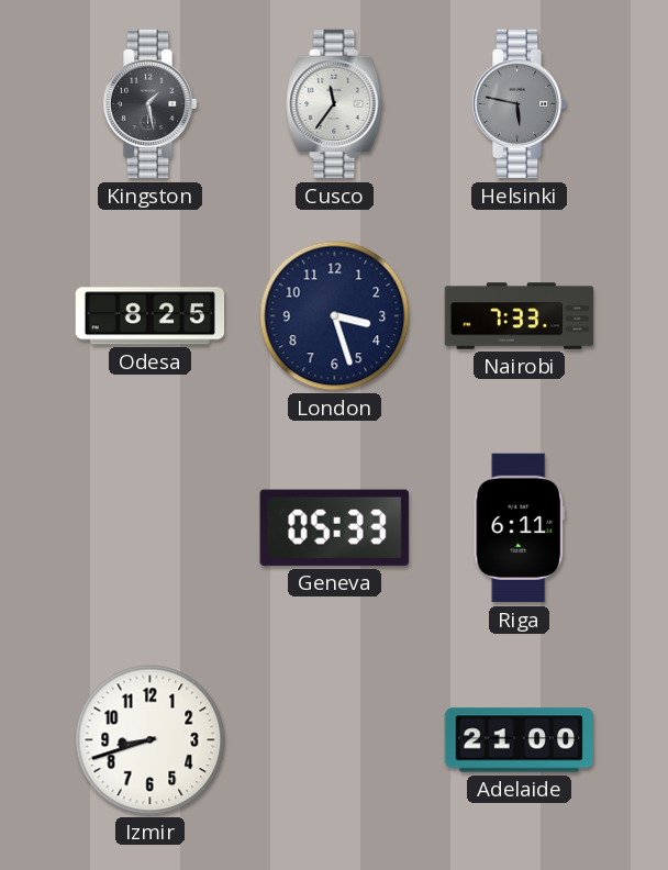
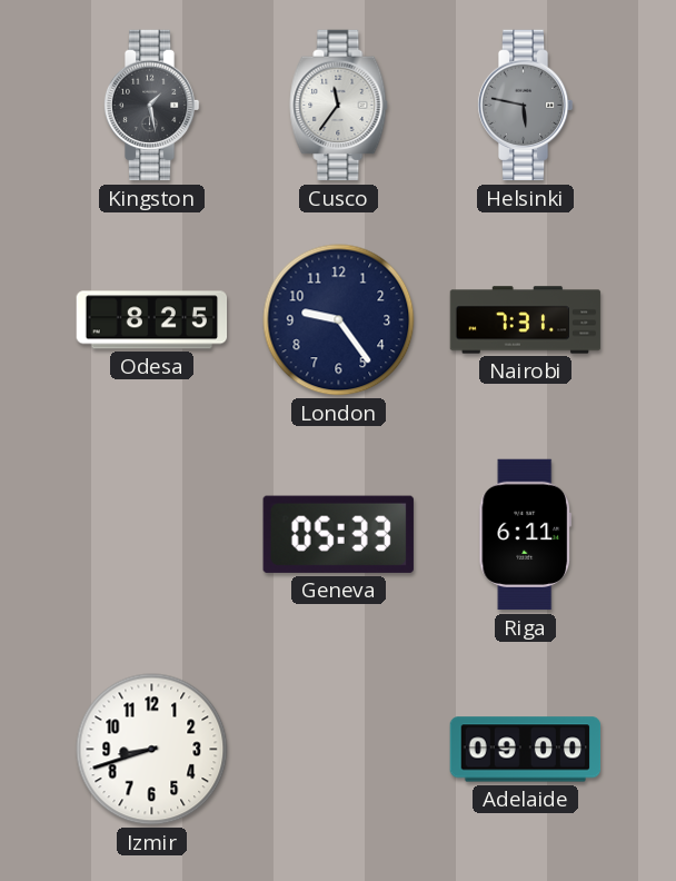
London: 3:27 -> 9:24 (339, 320)
Nairobi: 7:33 -> 7:31 (526, 320)
Adelaide: 21:00 -> 09:00 (526, 750)
